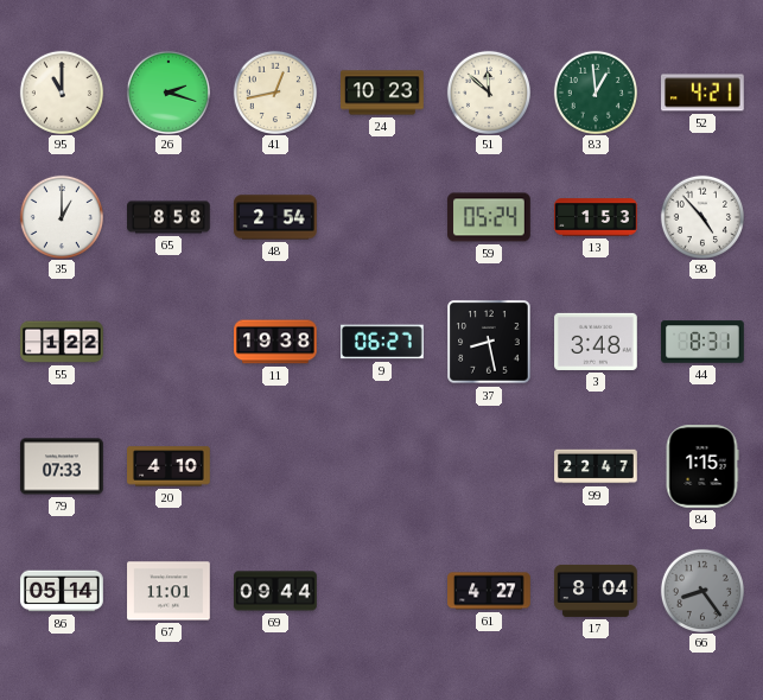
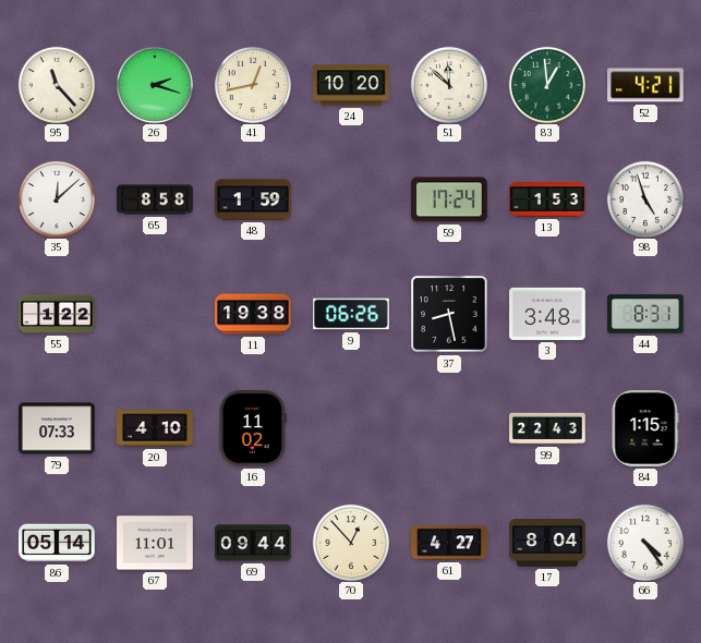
95: 11:00 -> 11:23 (56, 84)
24: 10:23 -> 10:20 (351, 85)
35: 1:00 -> 12:08 (56, 198)
48: 2:54 -> 1:59 (253, 199)
59: 05:24 -> 17:24 (449, 199)
98: 4:53 -> 4:57 (644, 198)
9: 06:27 -> 06:26 (352, 314)
16: none -> 11:02 (253, 429)
99: 22:47 -> 22:43 (547, 428)
70: none -> 12:53 (350, 542)
66: 8:24 -> 4:24 (644, 542)
66 dial: grey -> white (644, 542)
